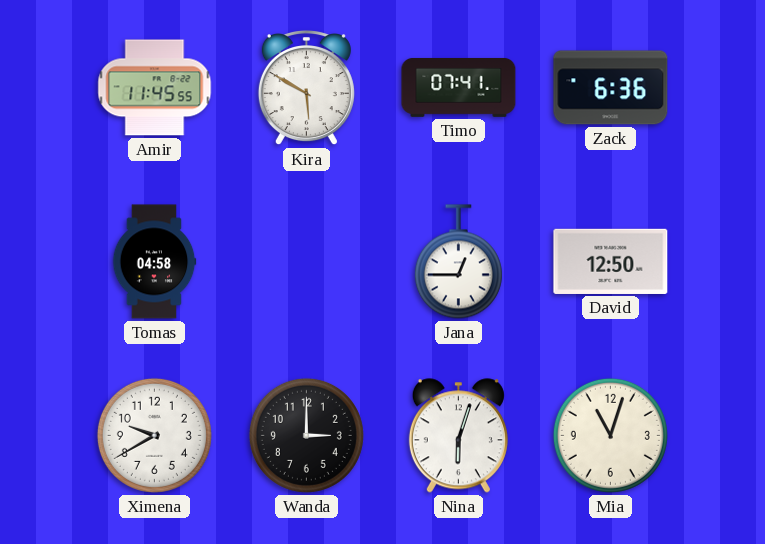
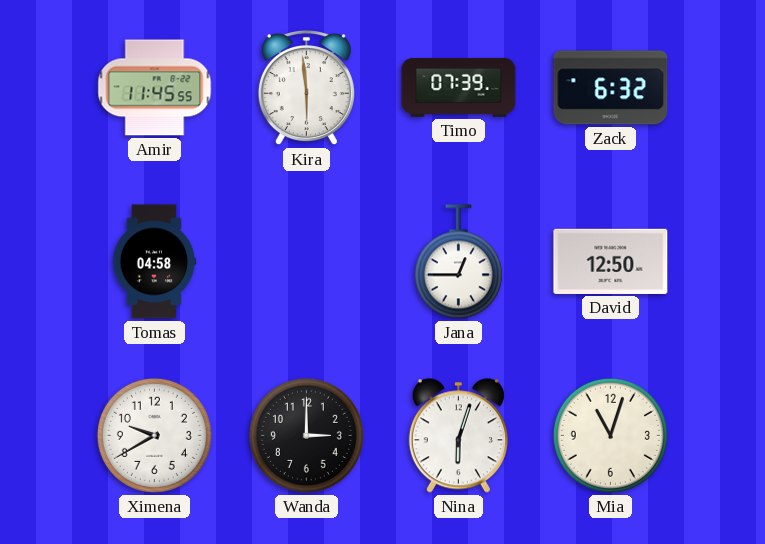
Kira: 5:50 -> 5:59 (306, 89)
Timo: 07:41 -> 07:39 (459, 87)
Zack: 6:36 -> 6:32 (611, 88)
